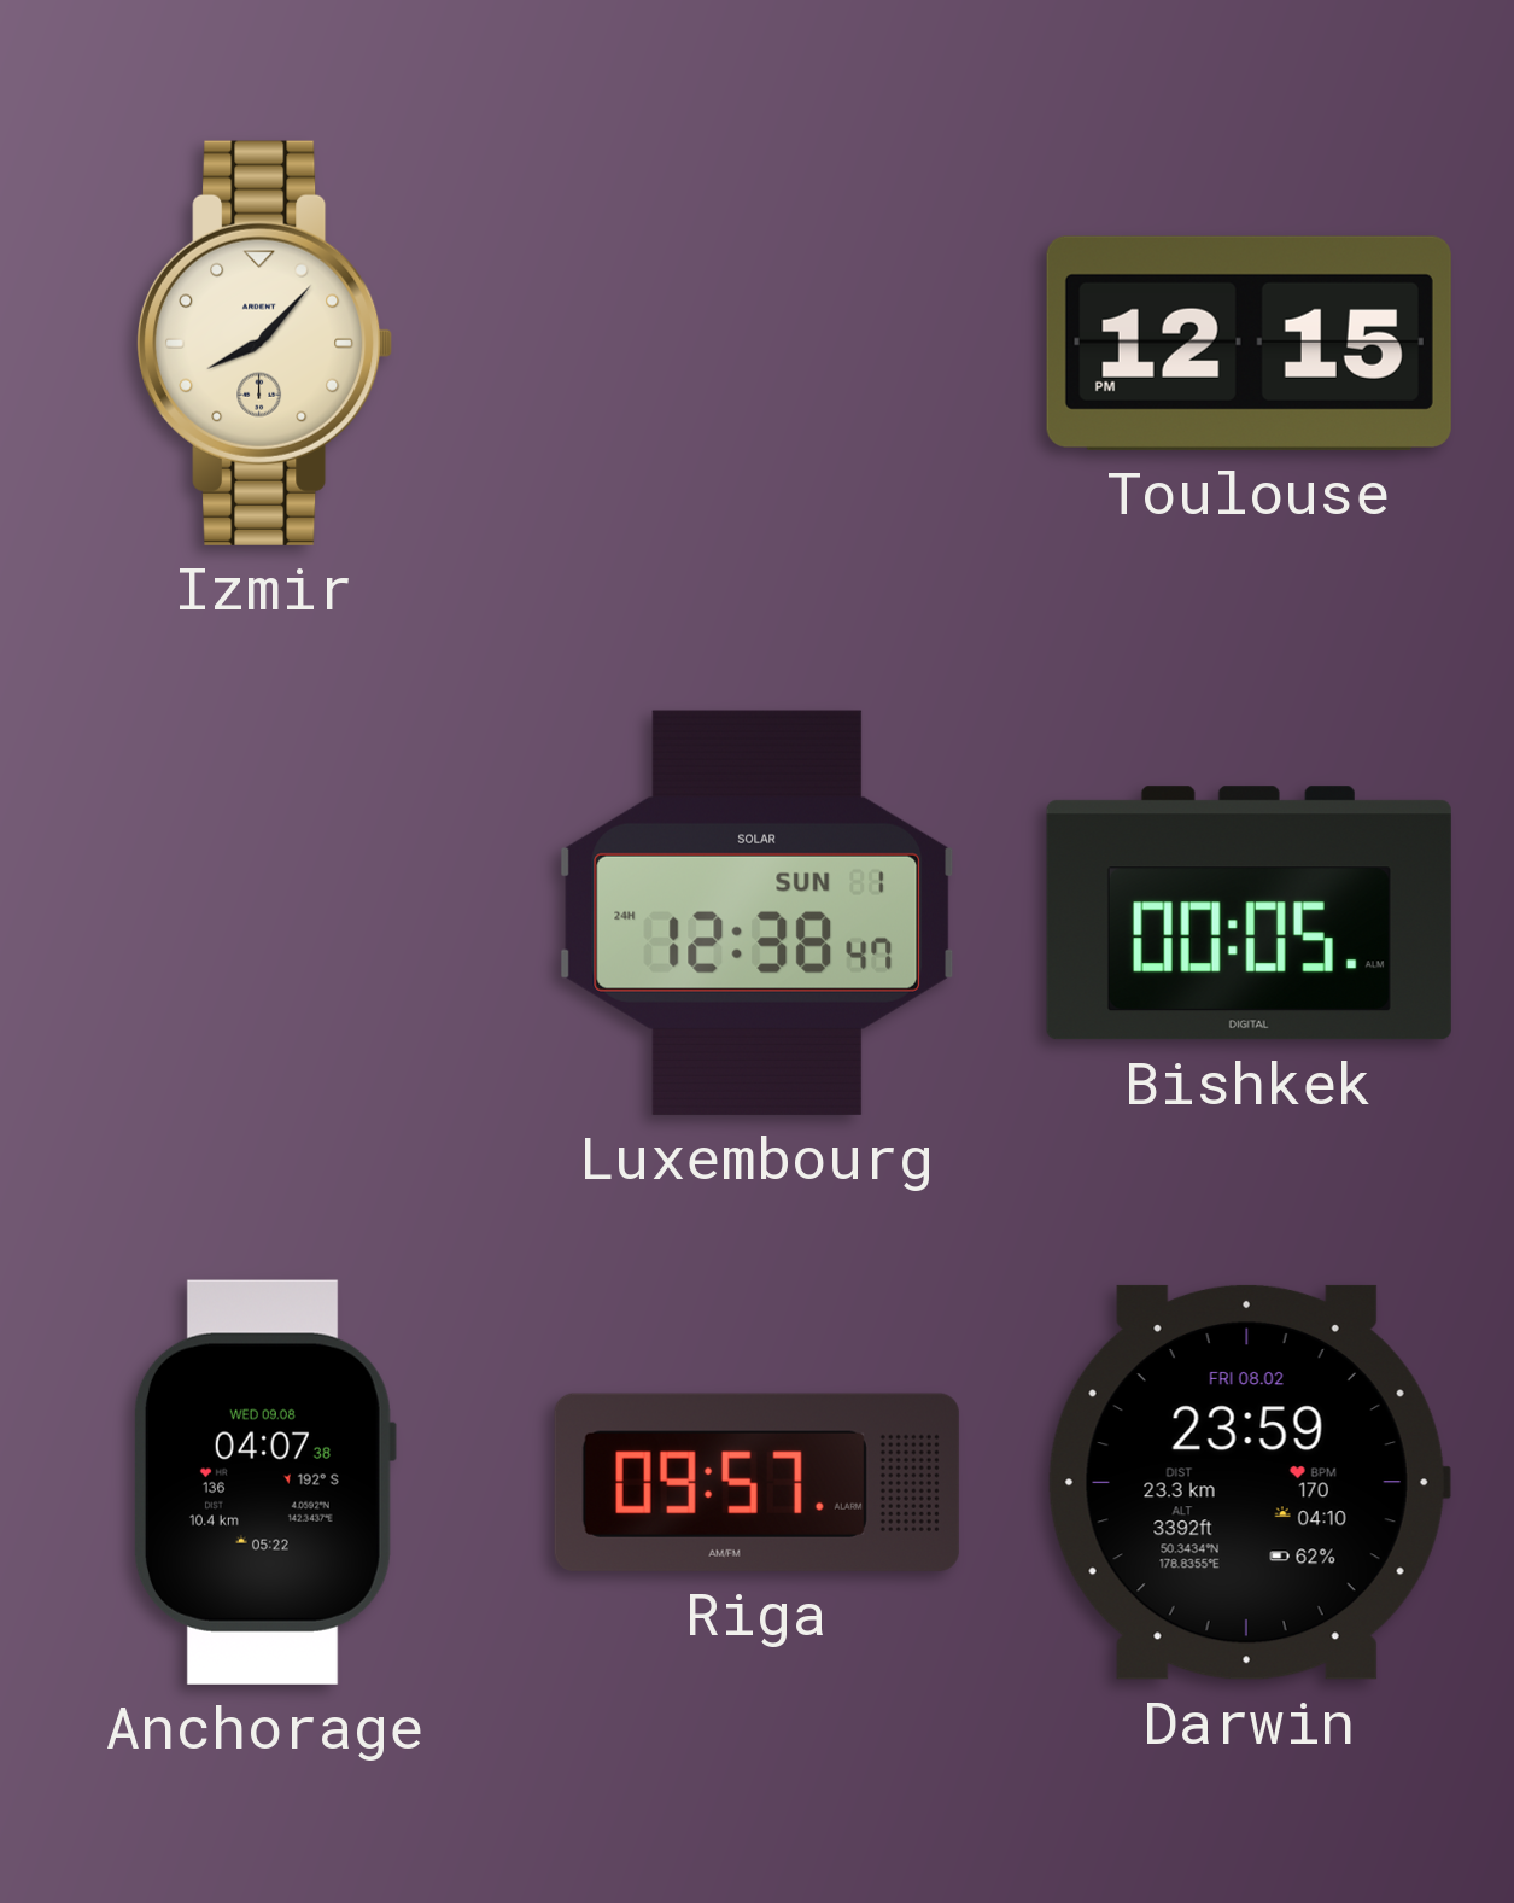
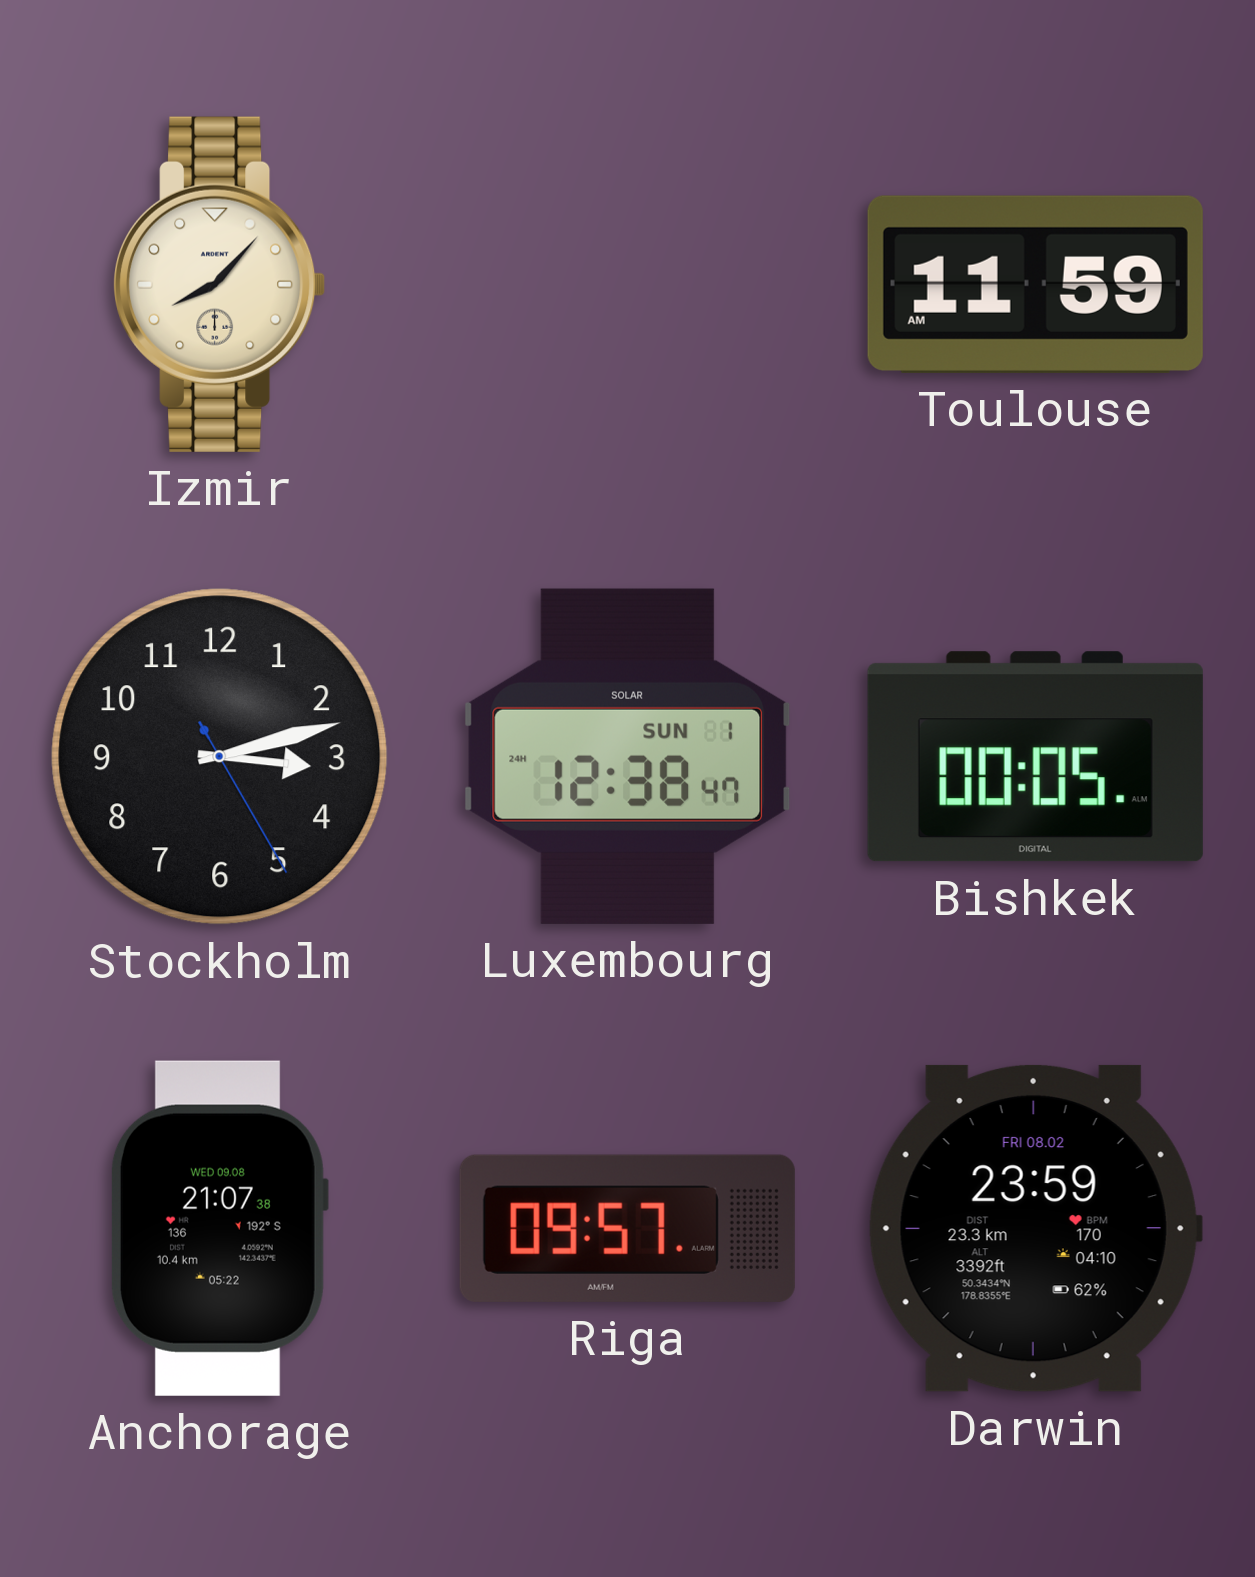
Toulouse: 12:15 -> 11:59 (1035, 284)
Stockholm: none -> 3:12 (220, 757)
Anchorage: 04:07 -> 21:07 (219, 1228)
